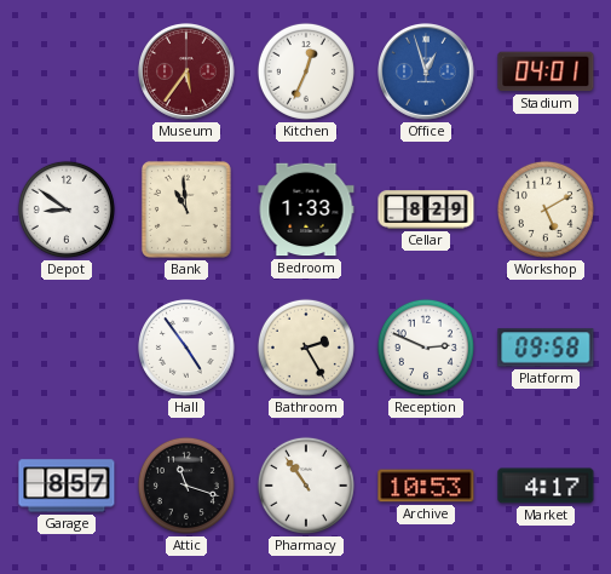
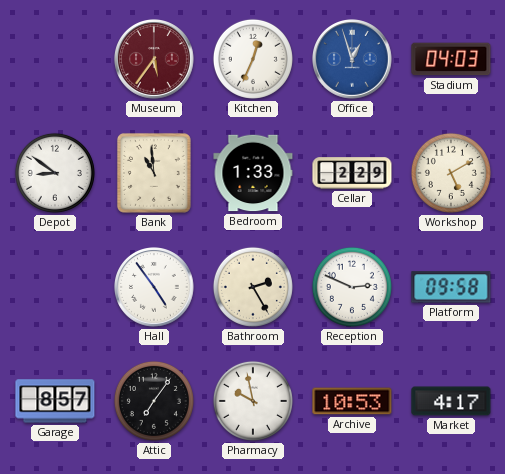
Stadium: 04:01 -> 04:03 (451, 59)
Cellar: 8:29 -> 2:29 (352, 173)
Attic: 11:18 -> 7:06 (154, 401)
Pharmacy: 10:54 -> 9:58 (253, 401)
